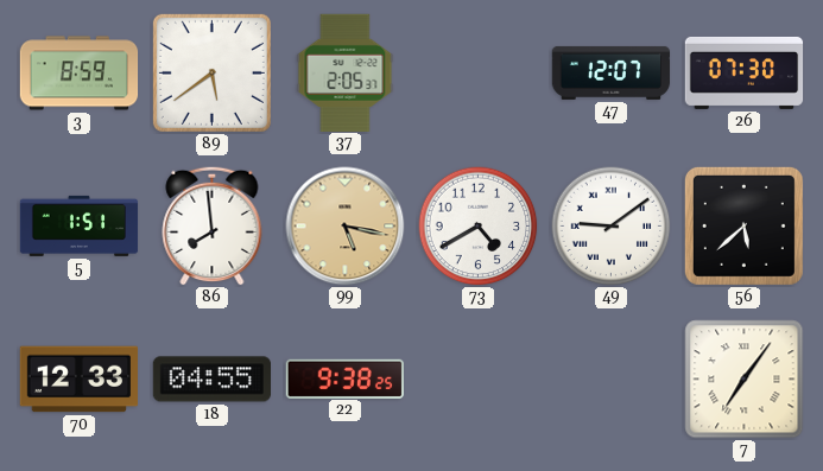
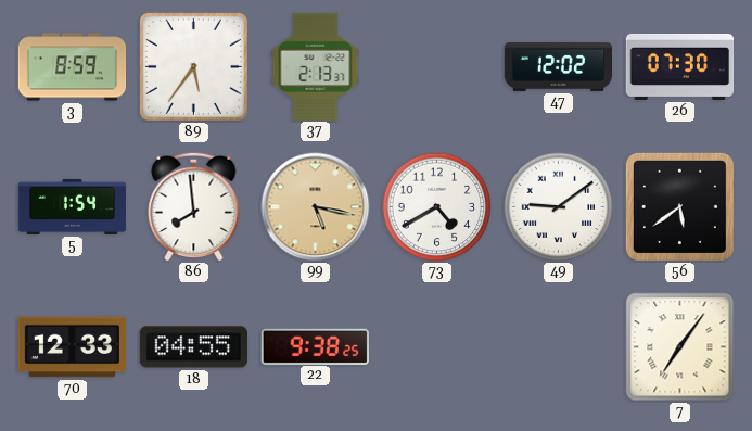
89: 5:39 -> 5:36 (193, 66)
37: 2:05 -> 2:13 (316, 66)
47: 12:07 -> 12:02 (559, 66)
5: 1:51 -> 1:54 (73, 206)
56: 5:38 -> 5:39 (679, 206)
